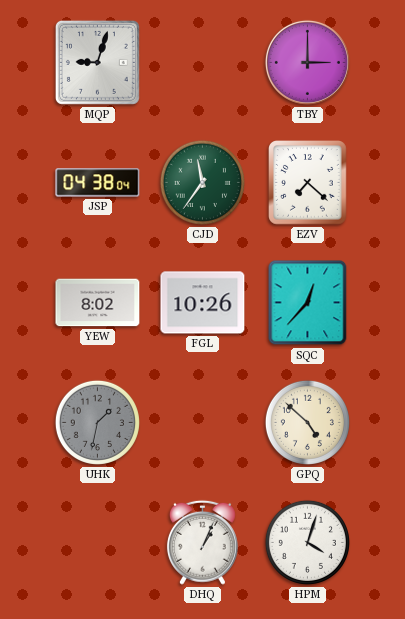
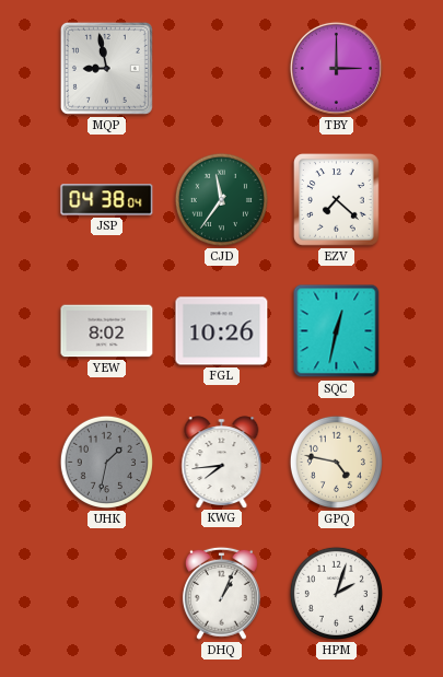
MQP: 9:03 -> 8:58 (106, 68)
SQC: 12:37 -> 12:32 (337, 331)
KWG: none -> 7:44 (222, 462)
GPQ: 4:52 -> 4:47 (336, 462)
HPM: 4:03 -> 2:03 (336, 593)
